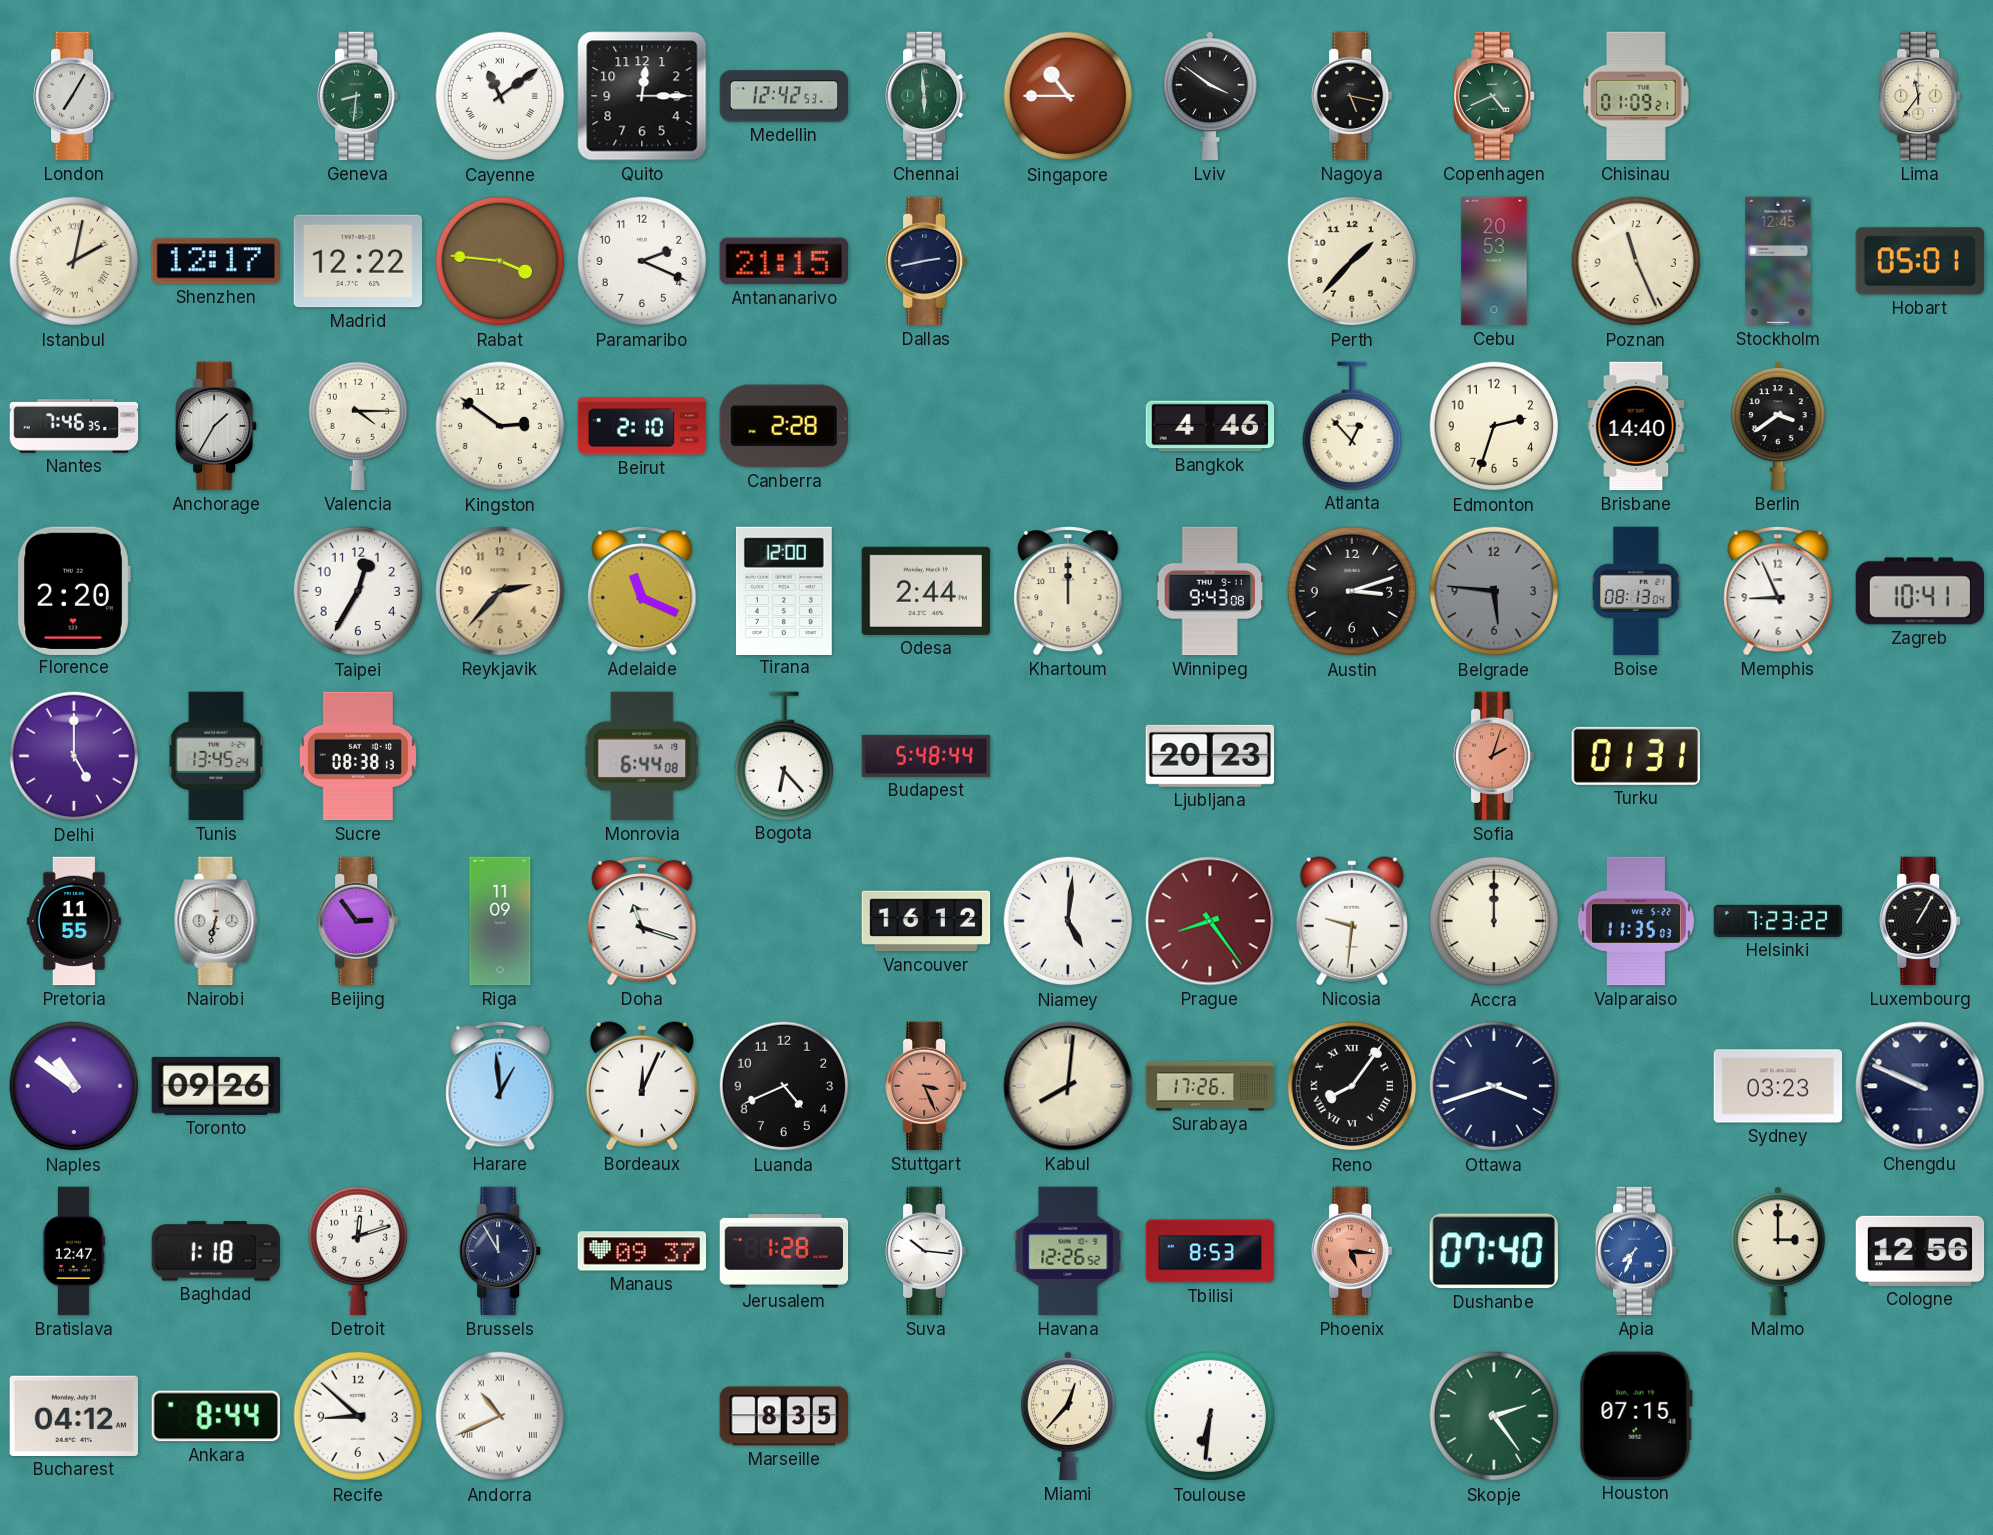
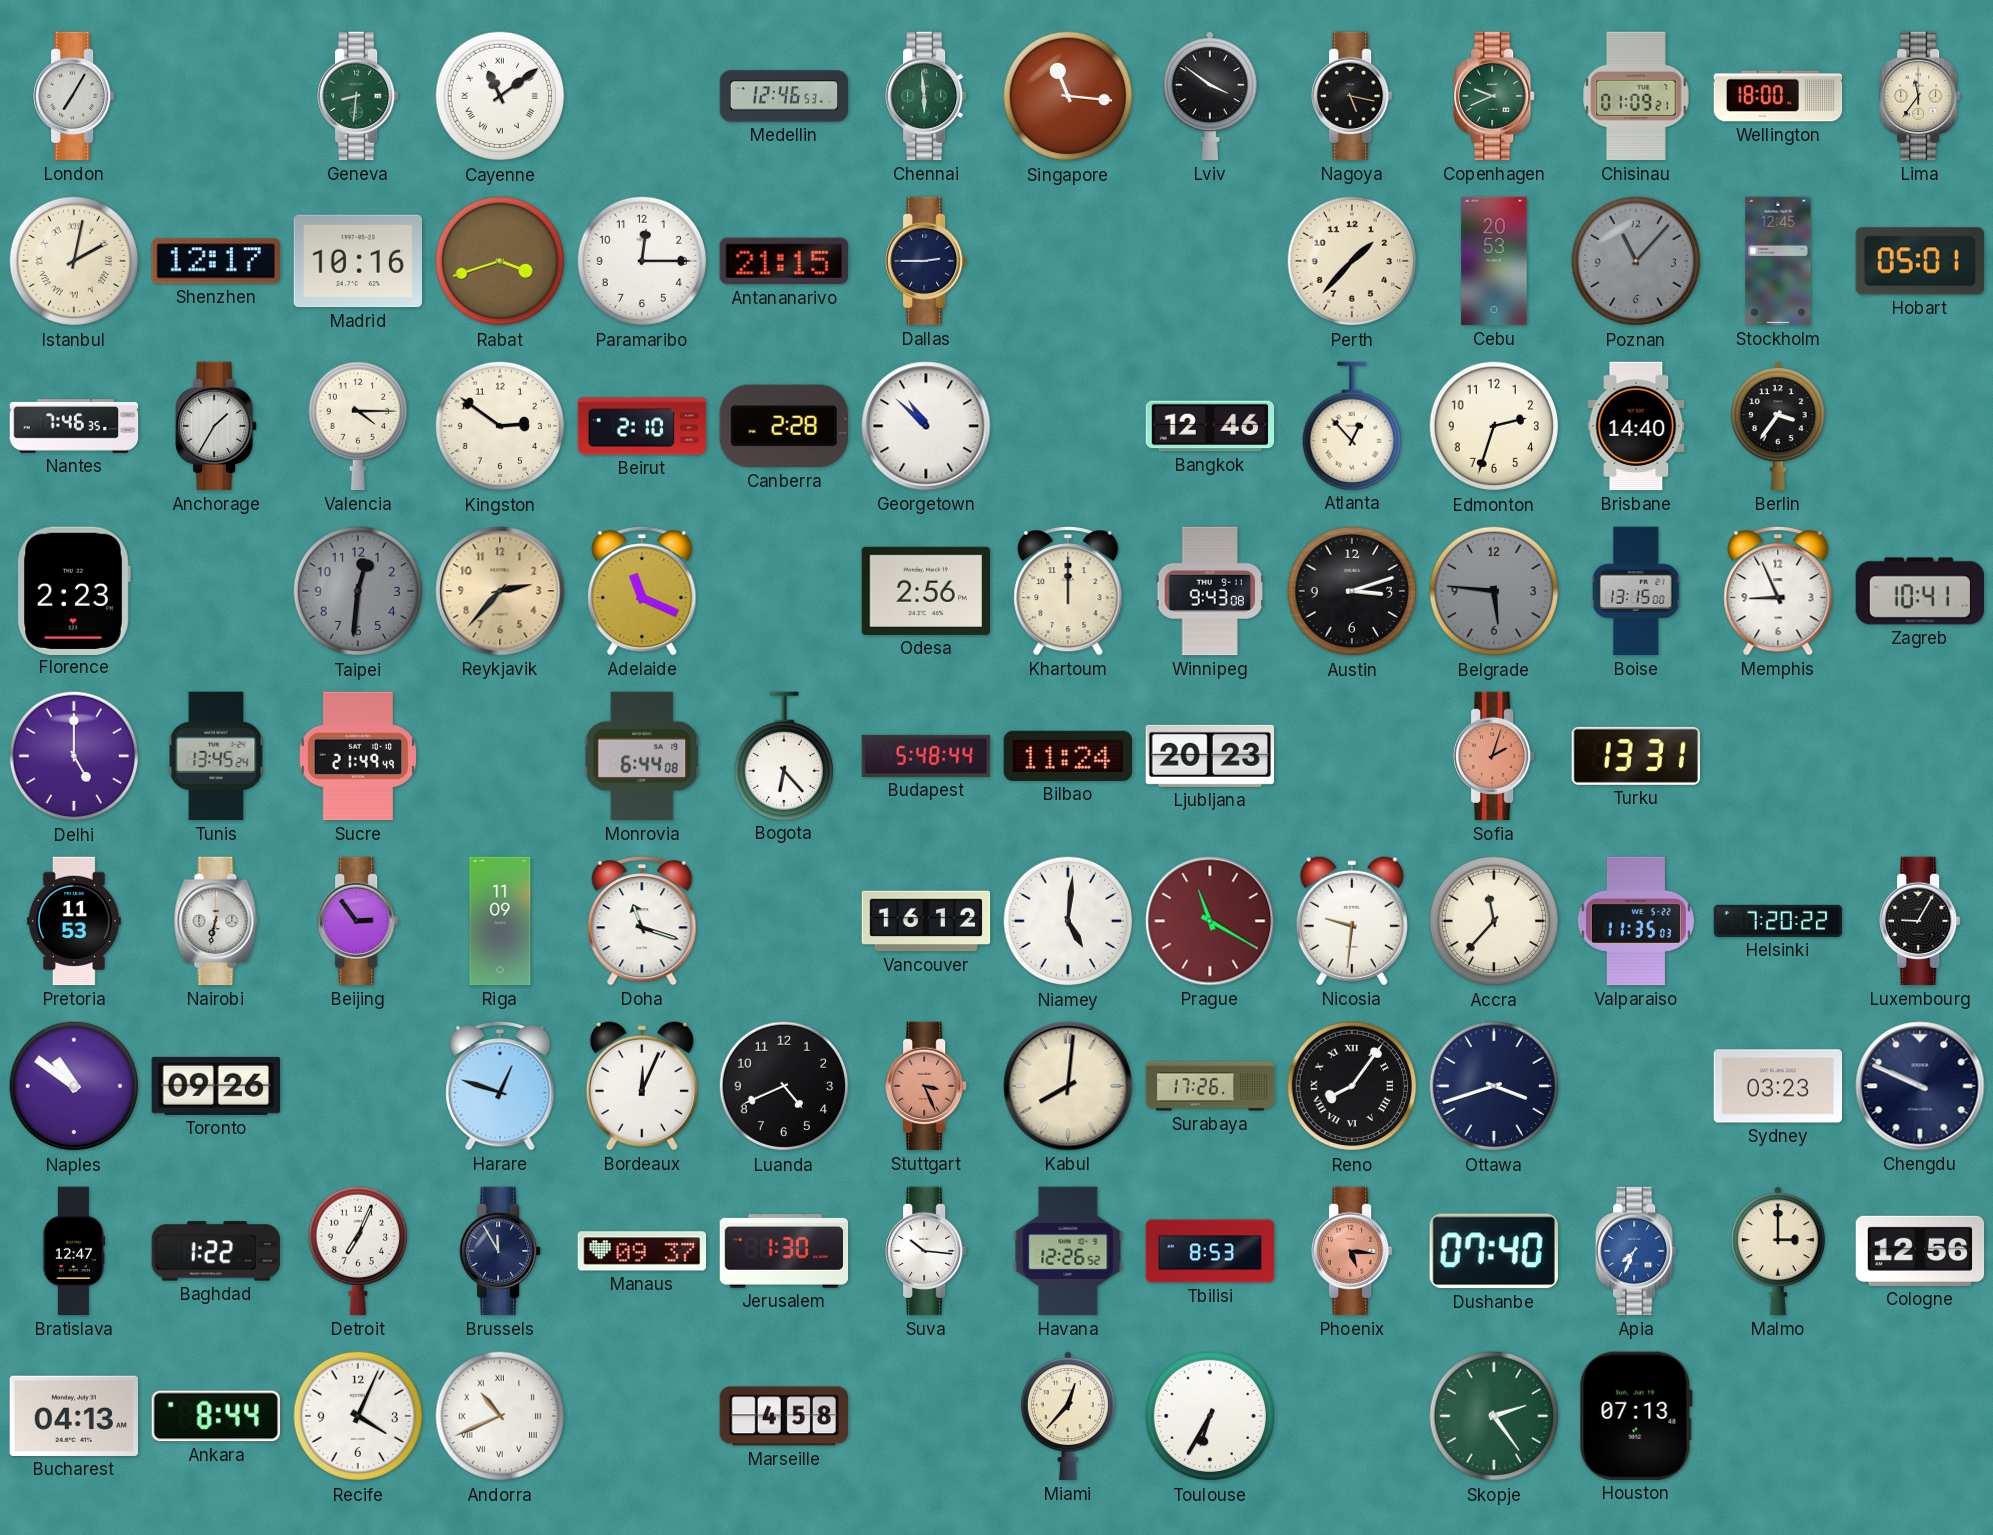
Quito: 12:15 -> none (642, 96)
Medellin: 12:42 -> 12:46 (784, 96)
Singapore: 10:45 -> 11:16 (1068, 96)
Copenhagen: 4:41 -> 9:41 (1494, 96)
Wellington: none -> 18:00 (1778, 96)
Madrid: 12:22 -> 10:16 (357, 261)
Rabat: 3:46 -> 3:42 (500, 261)
Paramaribo: 2:19 -> 12:15 (642, 261)
Dallas: 2:43 -> 2:45 (926, 261)
Poznan: 11:26 -> 11:07 (1636, 261)
Poznan dial: cream -> grey (1636, 261)
Georgetown: none -> 10:52 (926, 426)
Bangkok: 4:46 -> 12:46 (1210, 426)
Berlin: 3:39 -> 3:36 (1778, 426)
Florence: 2:20 -> 2:23 (74, 590)
Taipei: 12:35 -> 12:31 (358, 591)
Taipei dial: white -> grey (358, 591)
Tirana: 12:00 -> none (784, 590)
Odesa: 2:44 -> 2:56 (925, 591)
Boise: 08:13 -> 13:15 (1636, 591)
Sucre: 08:38 -> 21:49 (358, 756)
Bilbao: none -> 11:24 (1068, 756)
Turku: 01:31 -> 13:31 (1635, 756)
Pretoria: 11:55 -> 11:53 (74, 921)
Prague: 8:24 -> 11:20 (1210, 921)
Accra: 12:00 -> 11:37 (1494, 921)
Helsinki: 7:23 -> 7:20 (1778, 921)
Luxembourg: 1:05 -> 9:05 (1920, 921)
Harare: 12:59 -> 12:48 (500, 1086)
Baghdad: 1:18 -> 1:22 (215, 1251)
Detroit: 12:12 -> 7:04 (357, 1251)
Jerusalem: 1:28 -> 1:30 (784, 1251)
Bucharest: 04:12 -> 04:13 (73, 1416)
Recife: 8:52 -> 4:04 (358, 1416)
Marseille: 8:35 -> 4:58 (784, 1416)
Toulouse: 6:31 -> 6:35 (1210, 1416)
Houston: 07:15 -> 07:13 (1636, 1416)
